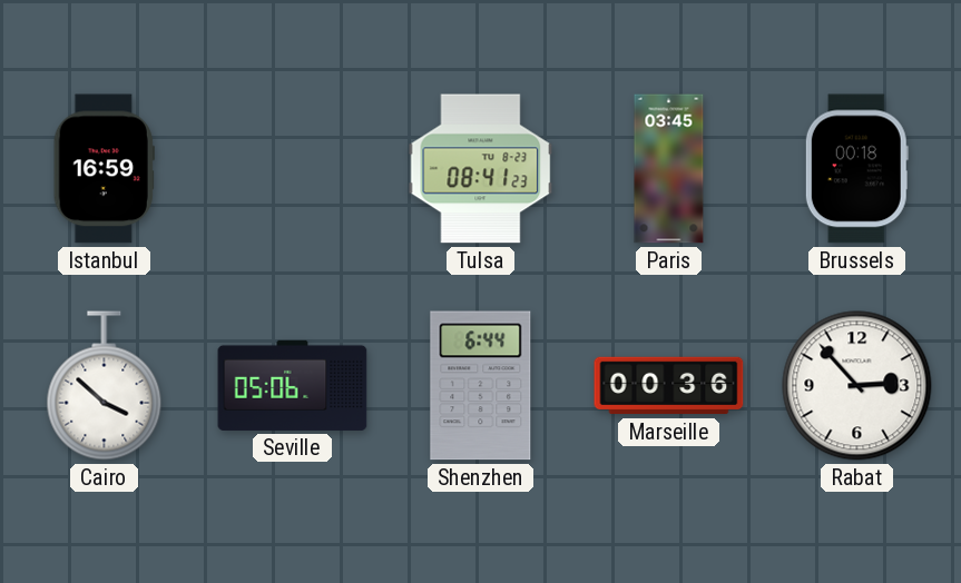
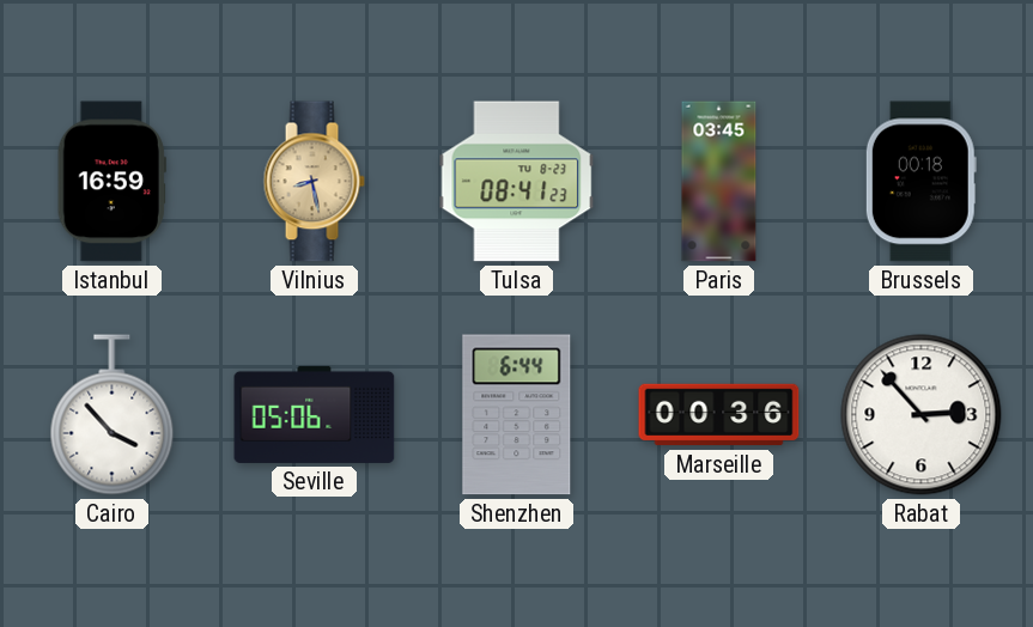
Vilnius: none -> 8:28 (314, 182)
Cairo: 3:52 -> 3:53 (113, 415)
